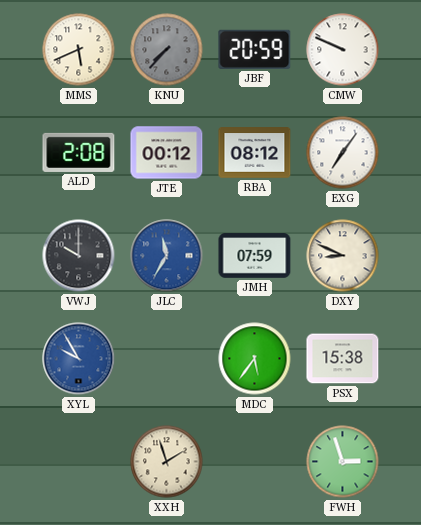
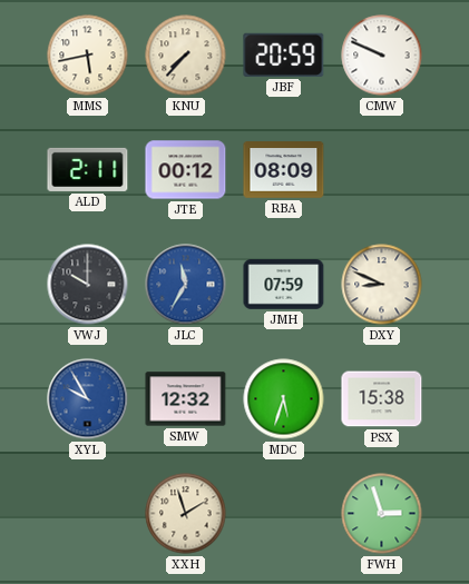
MMS: 5:41 -> 5:43 (88, 56)
KNU dial: grey -> cream (186, 56)
ALD: 2:08 -> 2:11 (88, 169)
RBA: 08:12 -> 08:09 (284, 170)
EXG: 7:06 -> none (343, 153)
SMW: none -> 12:32 (186, 399)
MDC: 5:36 -> 5:33 (284, 399)
